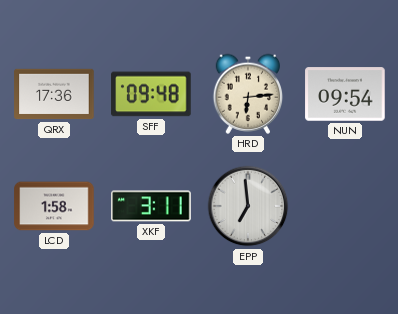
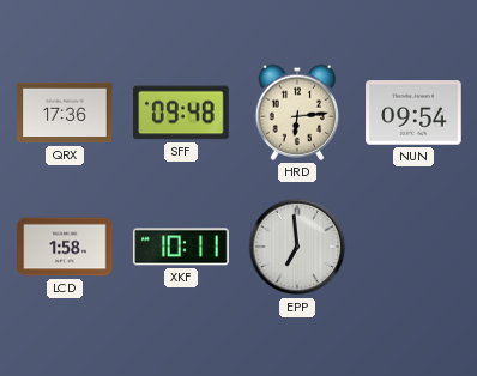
XKF: 3:11 -> 10:11 (181, 247)
